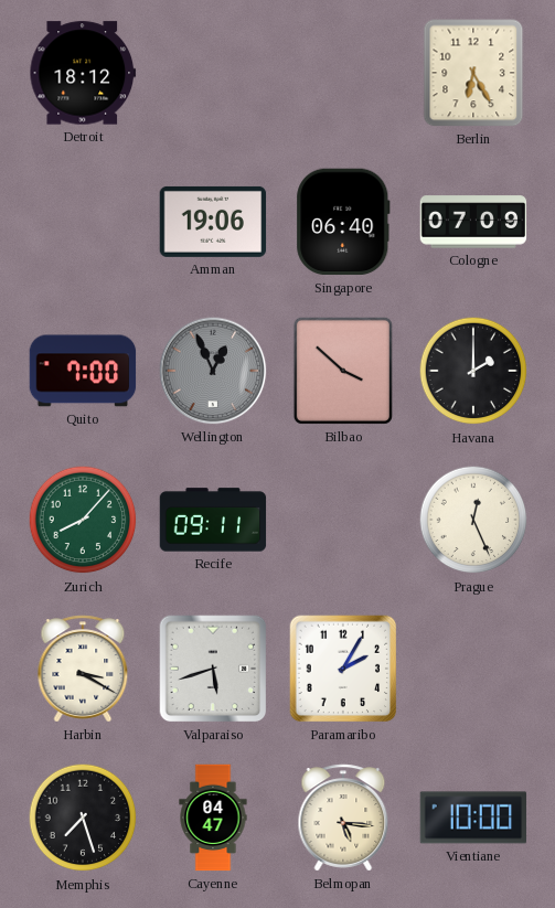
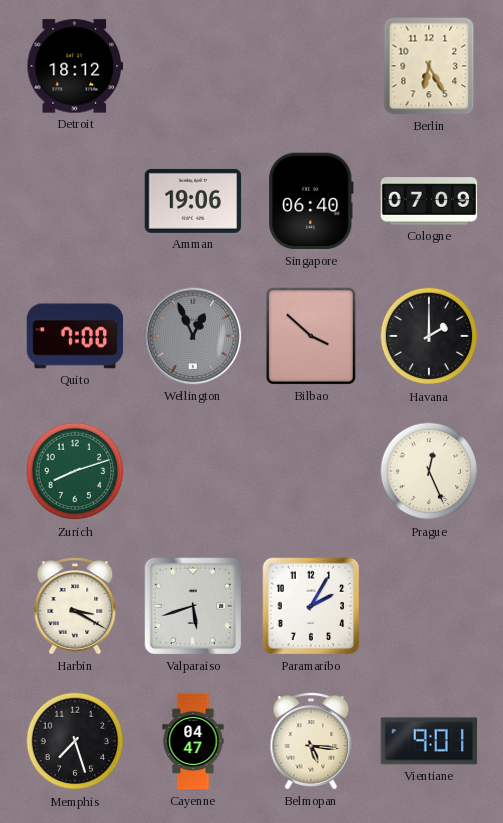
Zurich: 8:07 -> 8:12 (75, 471)
Recife: 09:11 -> none (213, 520)
Vientiane: 10:00 -> 9:01 (429, 741)
